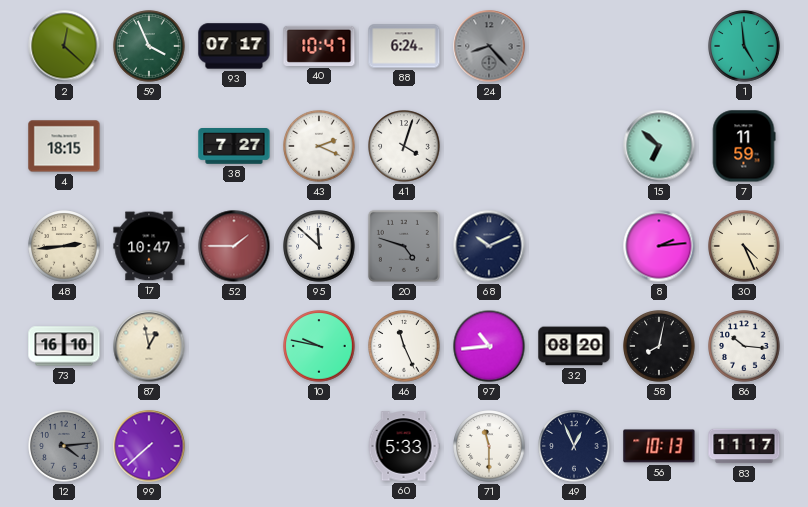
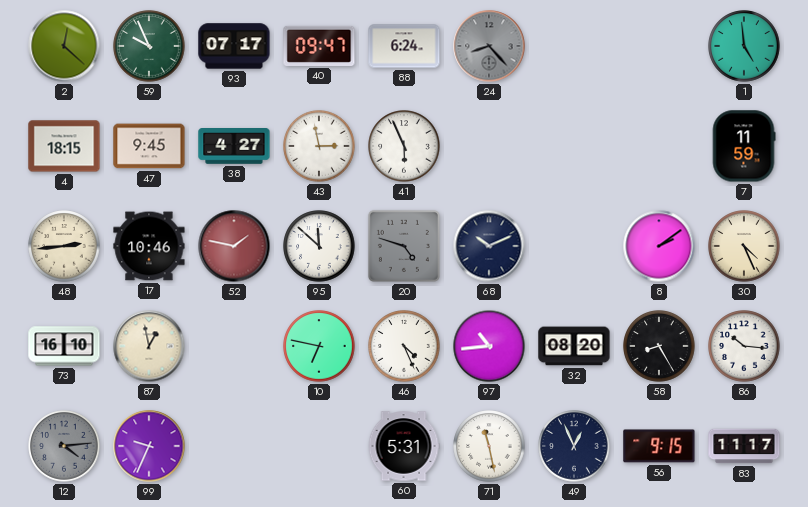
59: 3:56 -> 9:56 (149, 46)
40: 10:47 -> 09:47 (319, 46)
47: none -> 9:45 (149, 146)
38: 7:27 -> 4:27 (234, 147)
43: 2:19 -> 2:58 (319, 146)
41: 4:03 -> 5:56 (404, 146)
15: 6:52 -> none (659, 146)
17: 10:47 -> 10:46 (149, 246)
52: 1:45 -> 1:47 (234, 246)
8: 2:14 -> 2:09 (659, 246)
10: 9:47 -> 6:47 (319, 346)
46: 11:26 -> 4:26 (404, 346)
58: 8:02 -> 8:25 (659, 346)
99: 7:38 -> 9:34 (149, 446)
60: 5:33 -> 5:31 (404, 446)
71: 11:30 -> 11:28 (489, 446)
56: 10:13 -> 9:15 (659, 446)
